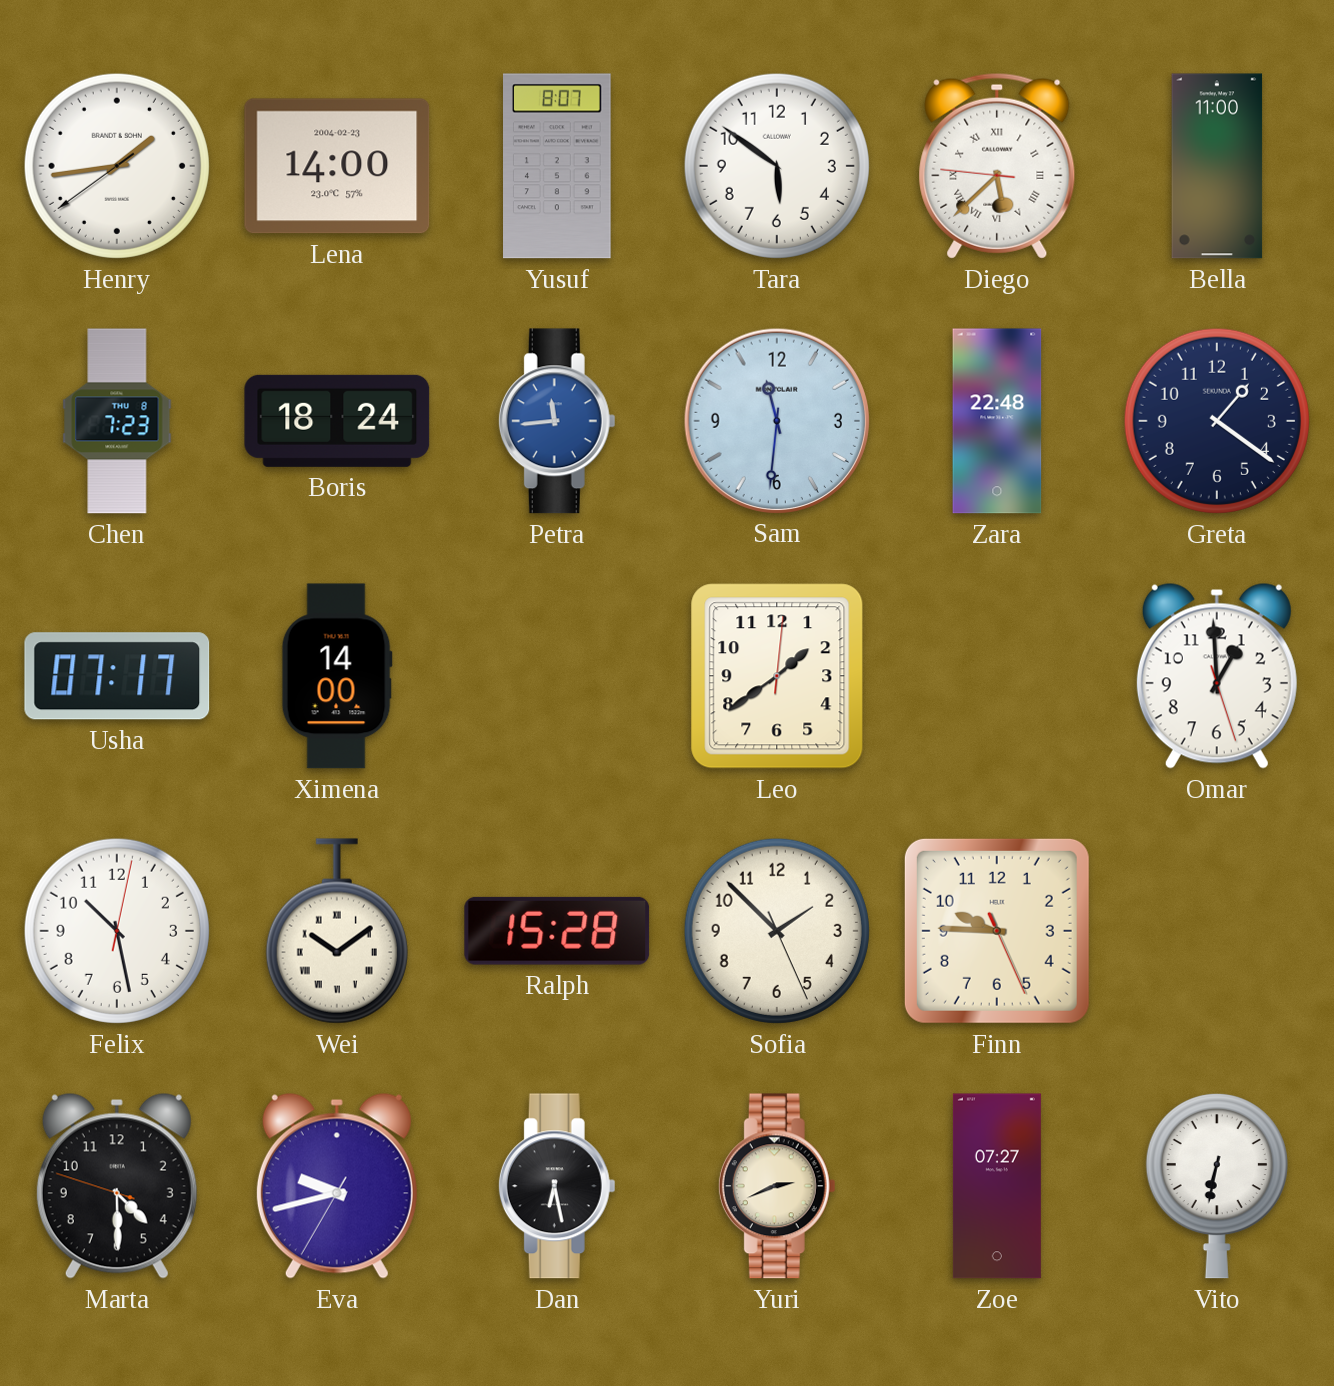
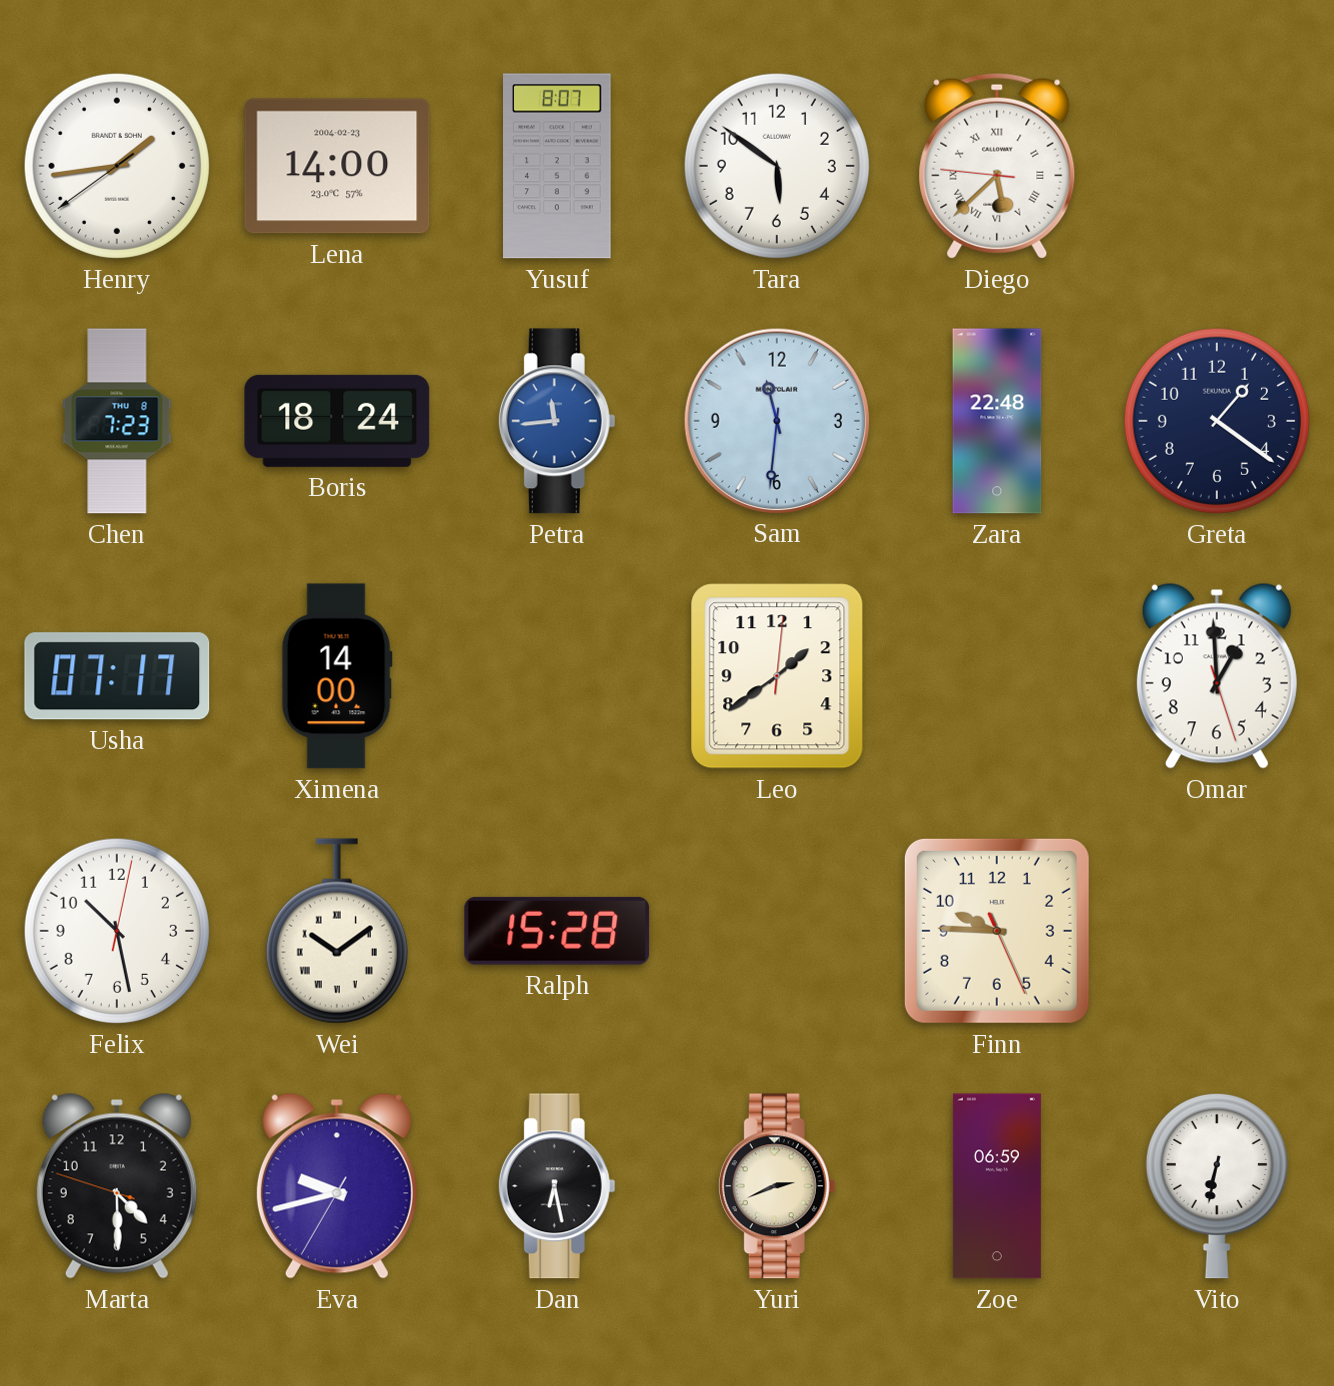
Bella: 11:00 -> none (1217, 166)
Sofia: 1:52 -> none (777, 931)
Zoe: 07:27 -> 06:59 (997, 1186)
